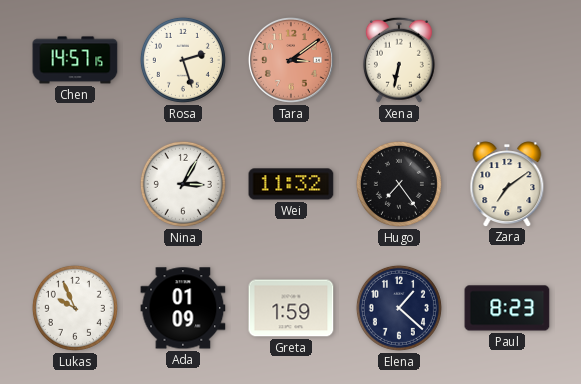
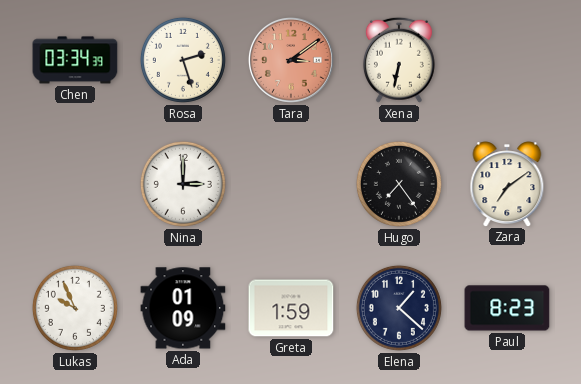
Chen: 14:57 -> 03:34 (75, 60)
Nina: 3:05 -> 3:00 (183, 184)
Wei: 11:32 -> none (291, 184)
